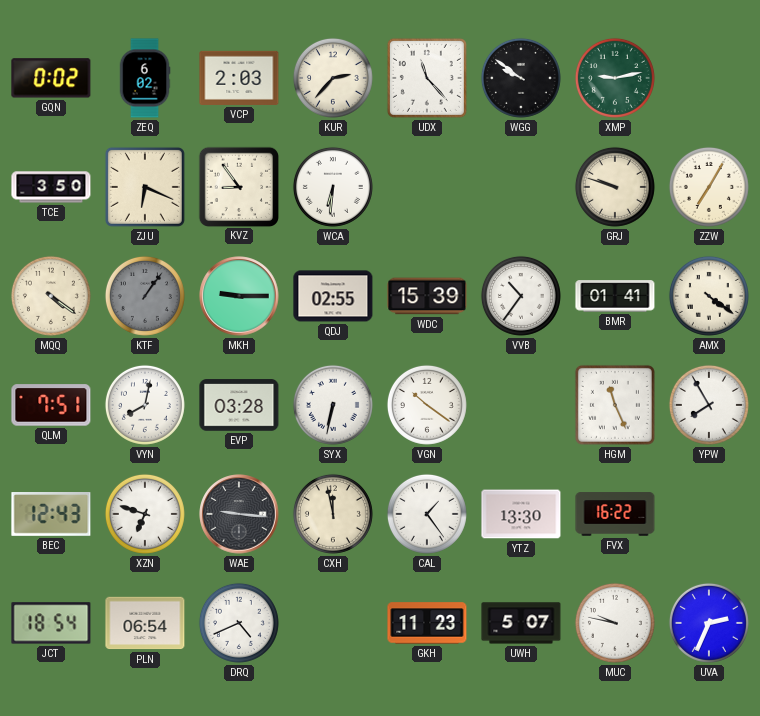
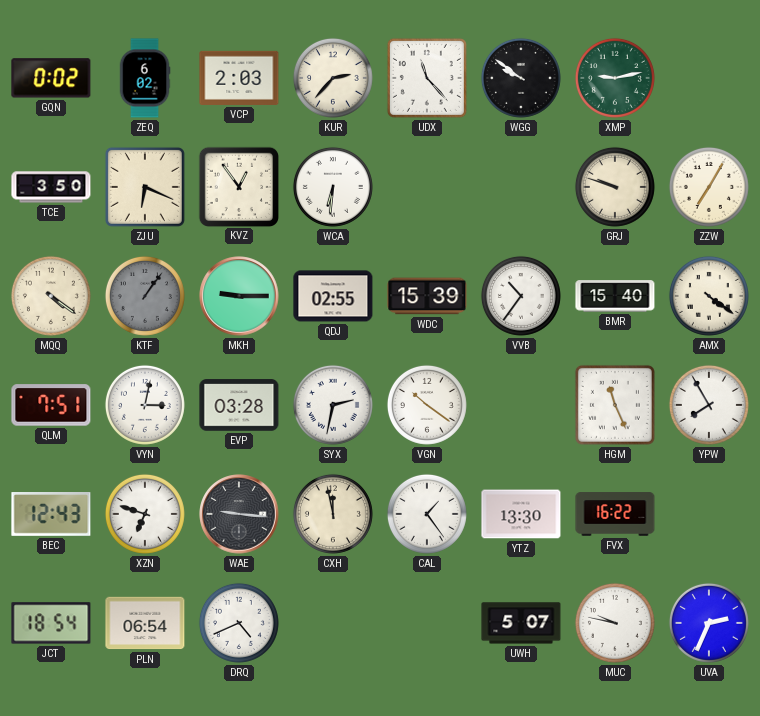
KVZ: 8:54 -> 12:54 (238, 186)
BMR: 01:41 -> 15:40 (615, 296)
VYN: 8:02 -> 3:02 (145, 405)
SYX: 6:32 -> 2:32 (333, 405)
GKH: 11:23 -> none (427, 623)
